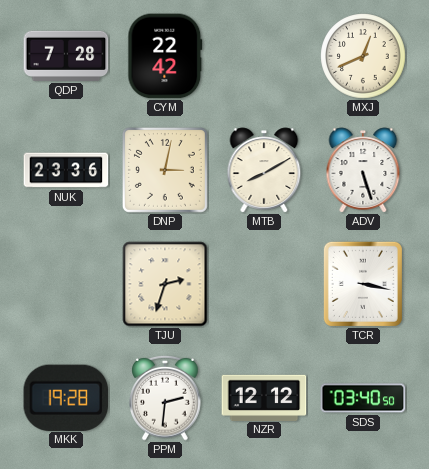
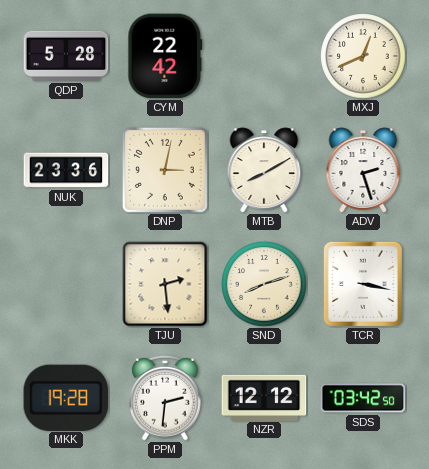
QDP: 7:28 -> 5:28 (66, 56)
ADV: 5:27 -> 2:27 (363, 170)
TJU: 2:33 -> 2:29 (165, 284)
SND: none -> 8:12 (264, 284)
SDS: 03:40 -> 03:42 (363, 398)
